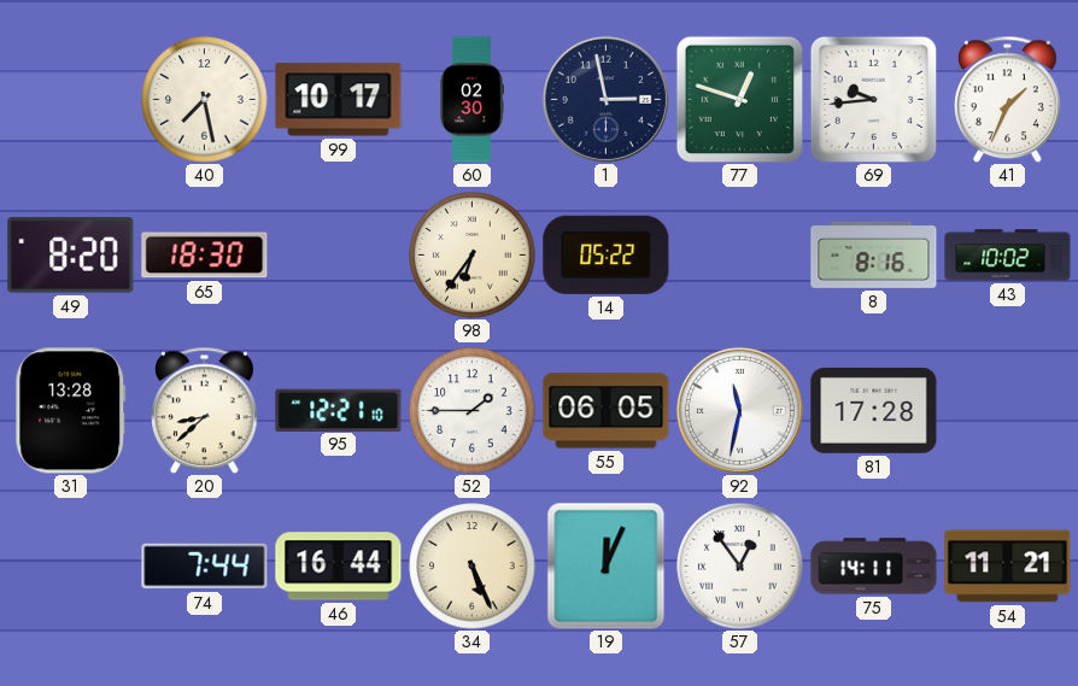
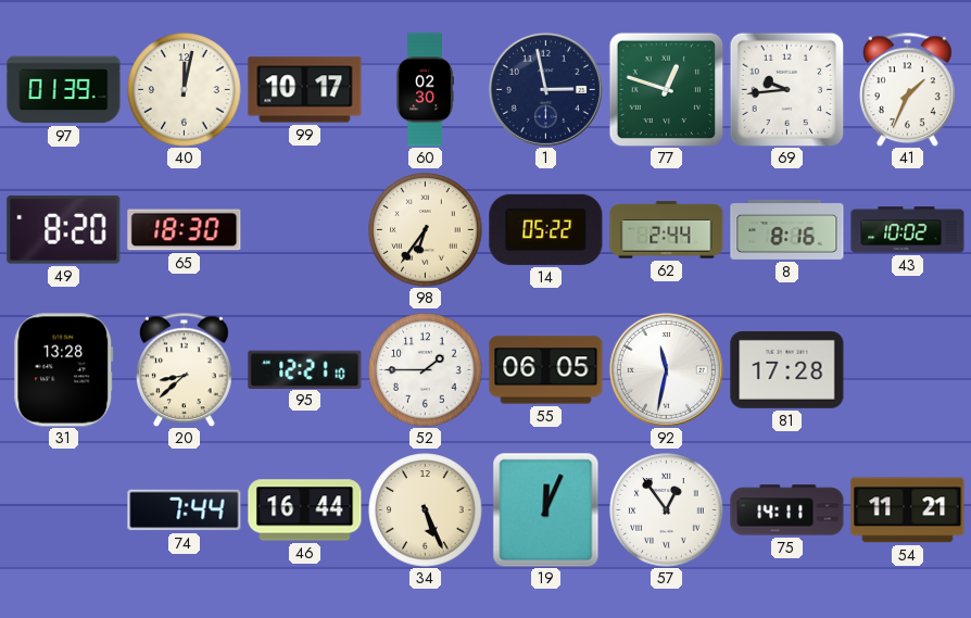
97: none -> 01:39 (64, 90)
40: 7:28 -> 12:02 (185, 90)
62: none -> 2:44 (667, 230)
